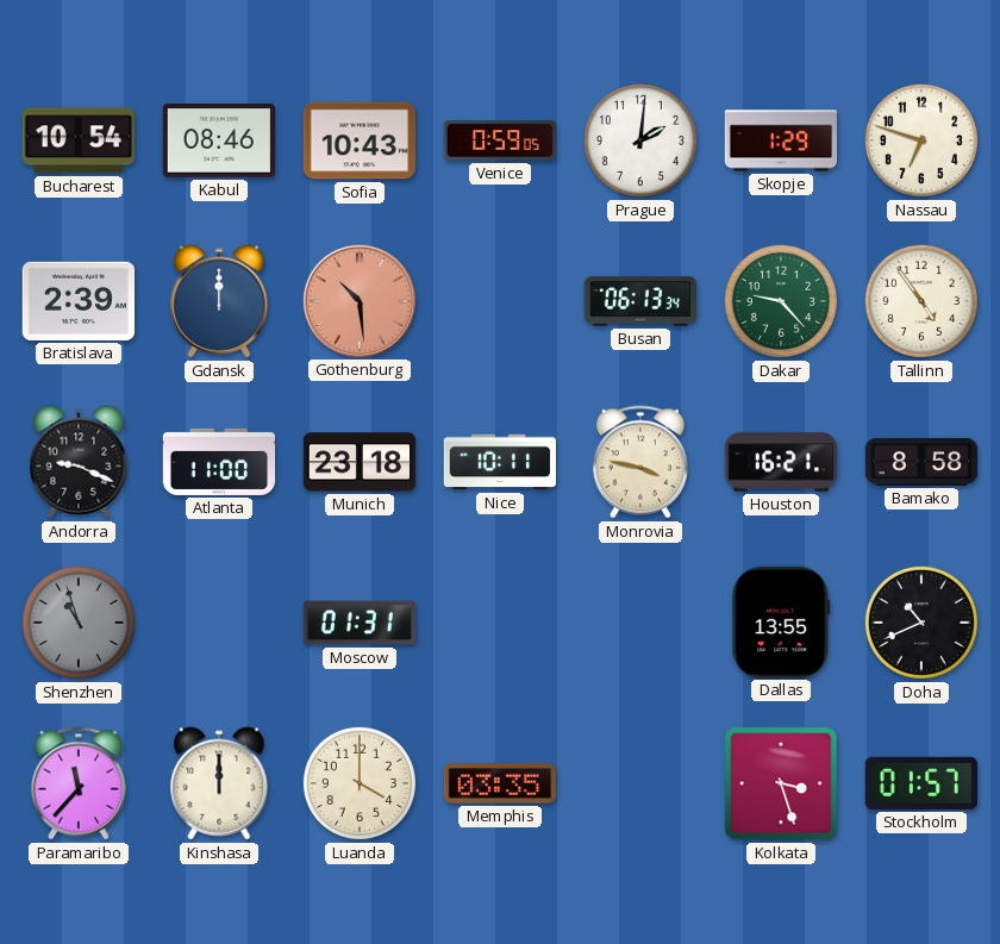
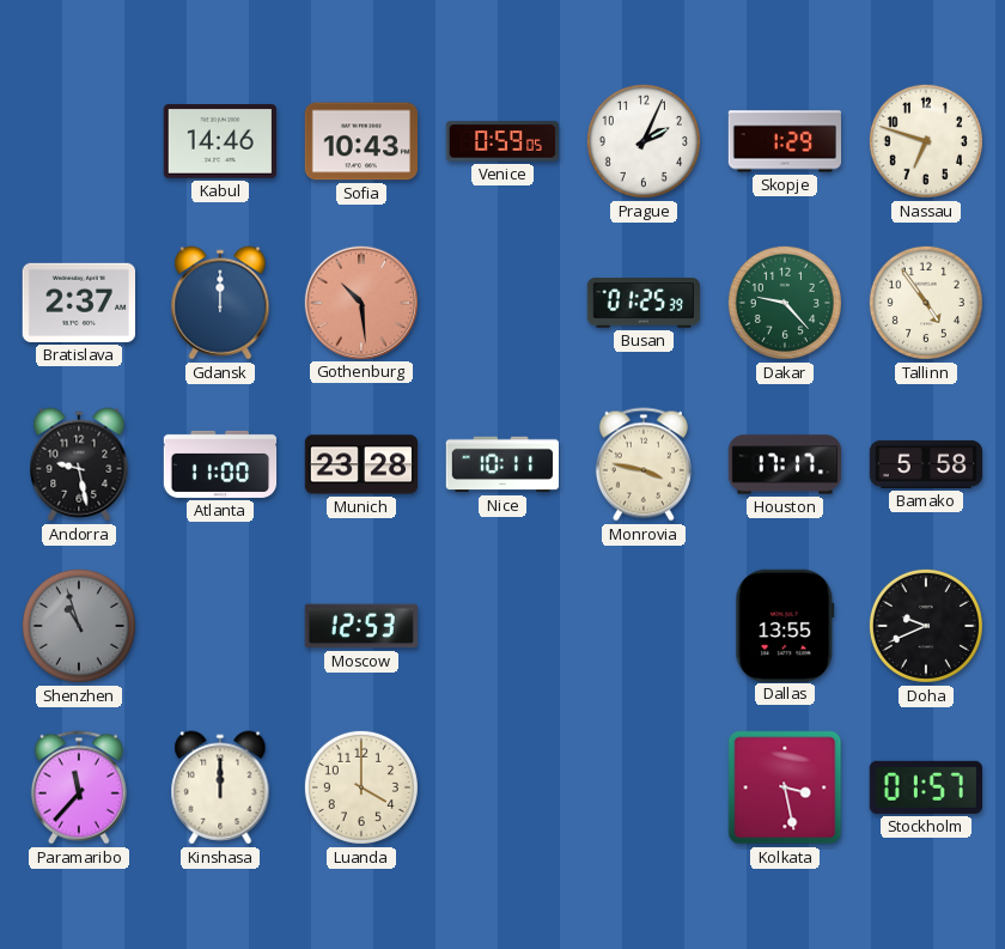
Bucharest: 10:54 -> none (79, 140)
Kabul: 08:46 -> 14:46 (219, 142)
Prague: 2:01 -> 2:04 (644, 141)
Bratislava: 2:39 -> 2:37 (78, 303)
Busan: 06:13 -> 01:25 (642, 303)
Andorra: 9:19 -> 9:28 (79, 464)
Munich: 23:18 -> 23:28 (361, 464)
Houston: 16:21 -> 17:17 (785, 464)
Bamako: 8:58 -> 5:58 (926, 464)
Moscow: 01:31 -> 12:53 (361, 626)
Doha: 10:41 -> 9:41 (926, 626)
Memphis: 03:35 -> none (500, 783)
Kolkata: 3:27 -> 3:28 (785, 787)
